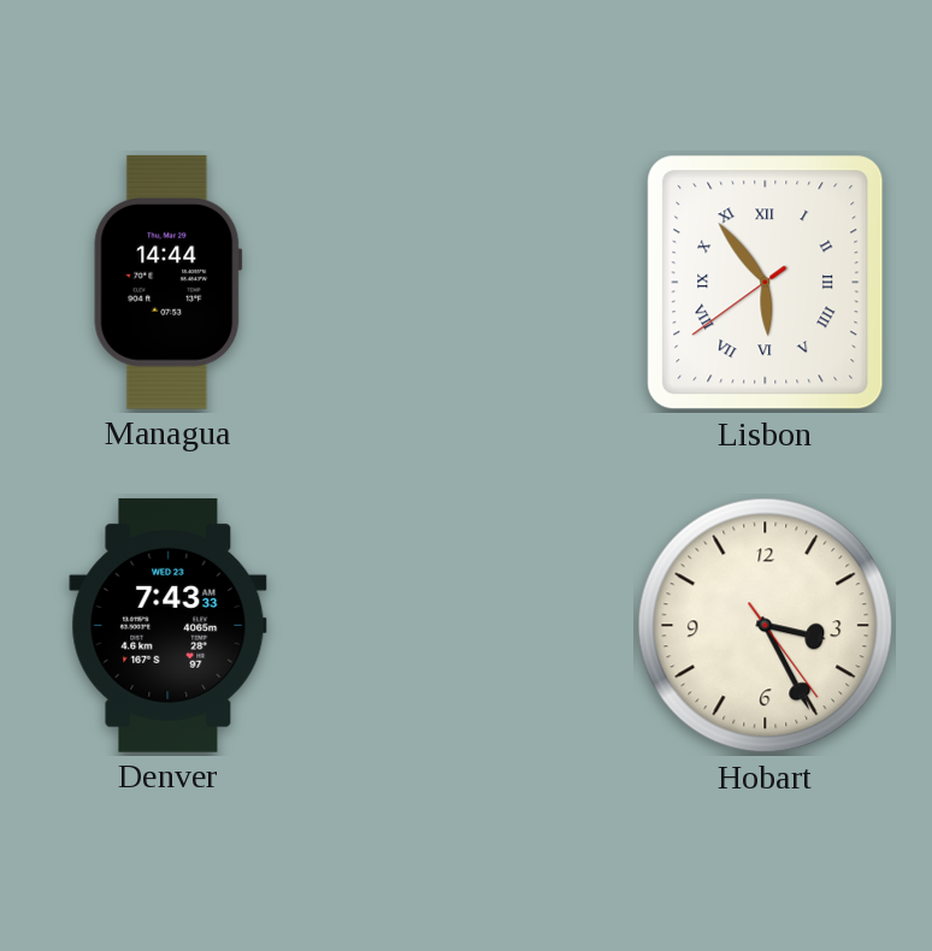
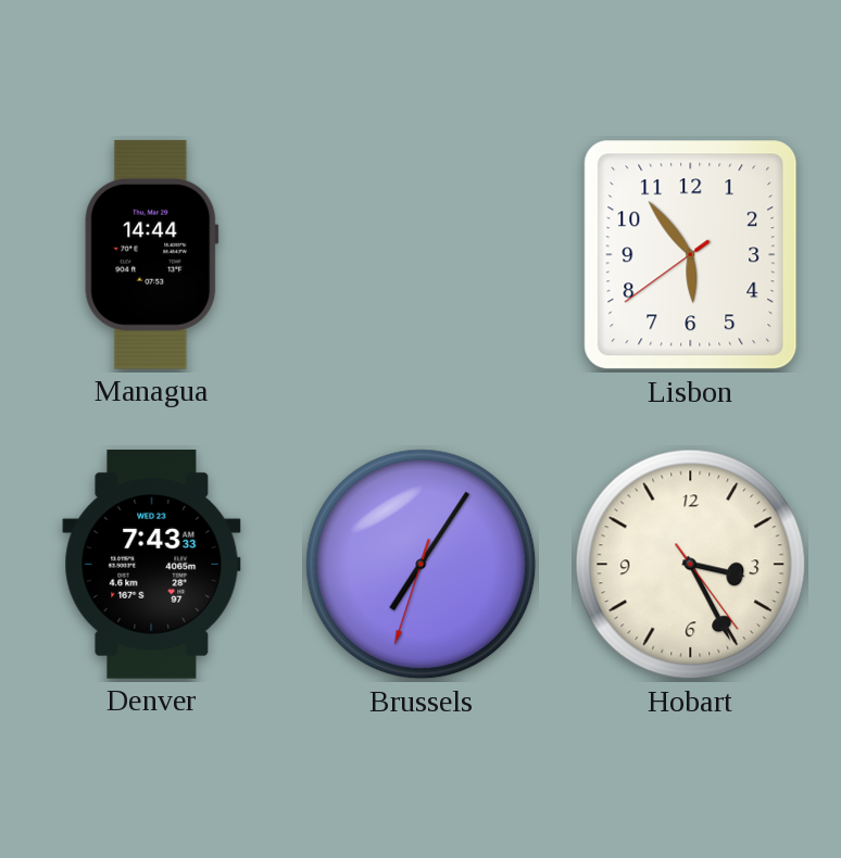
Lisbon numerals: Roman -> Arabic (691, 255)
Brussels: none -> 7:05 (422, 565)
